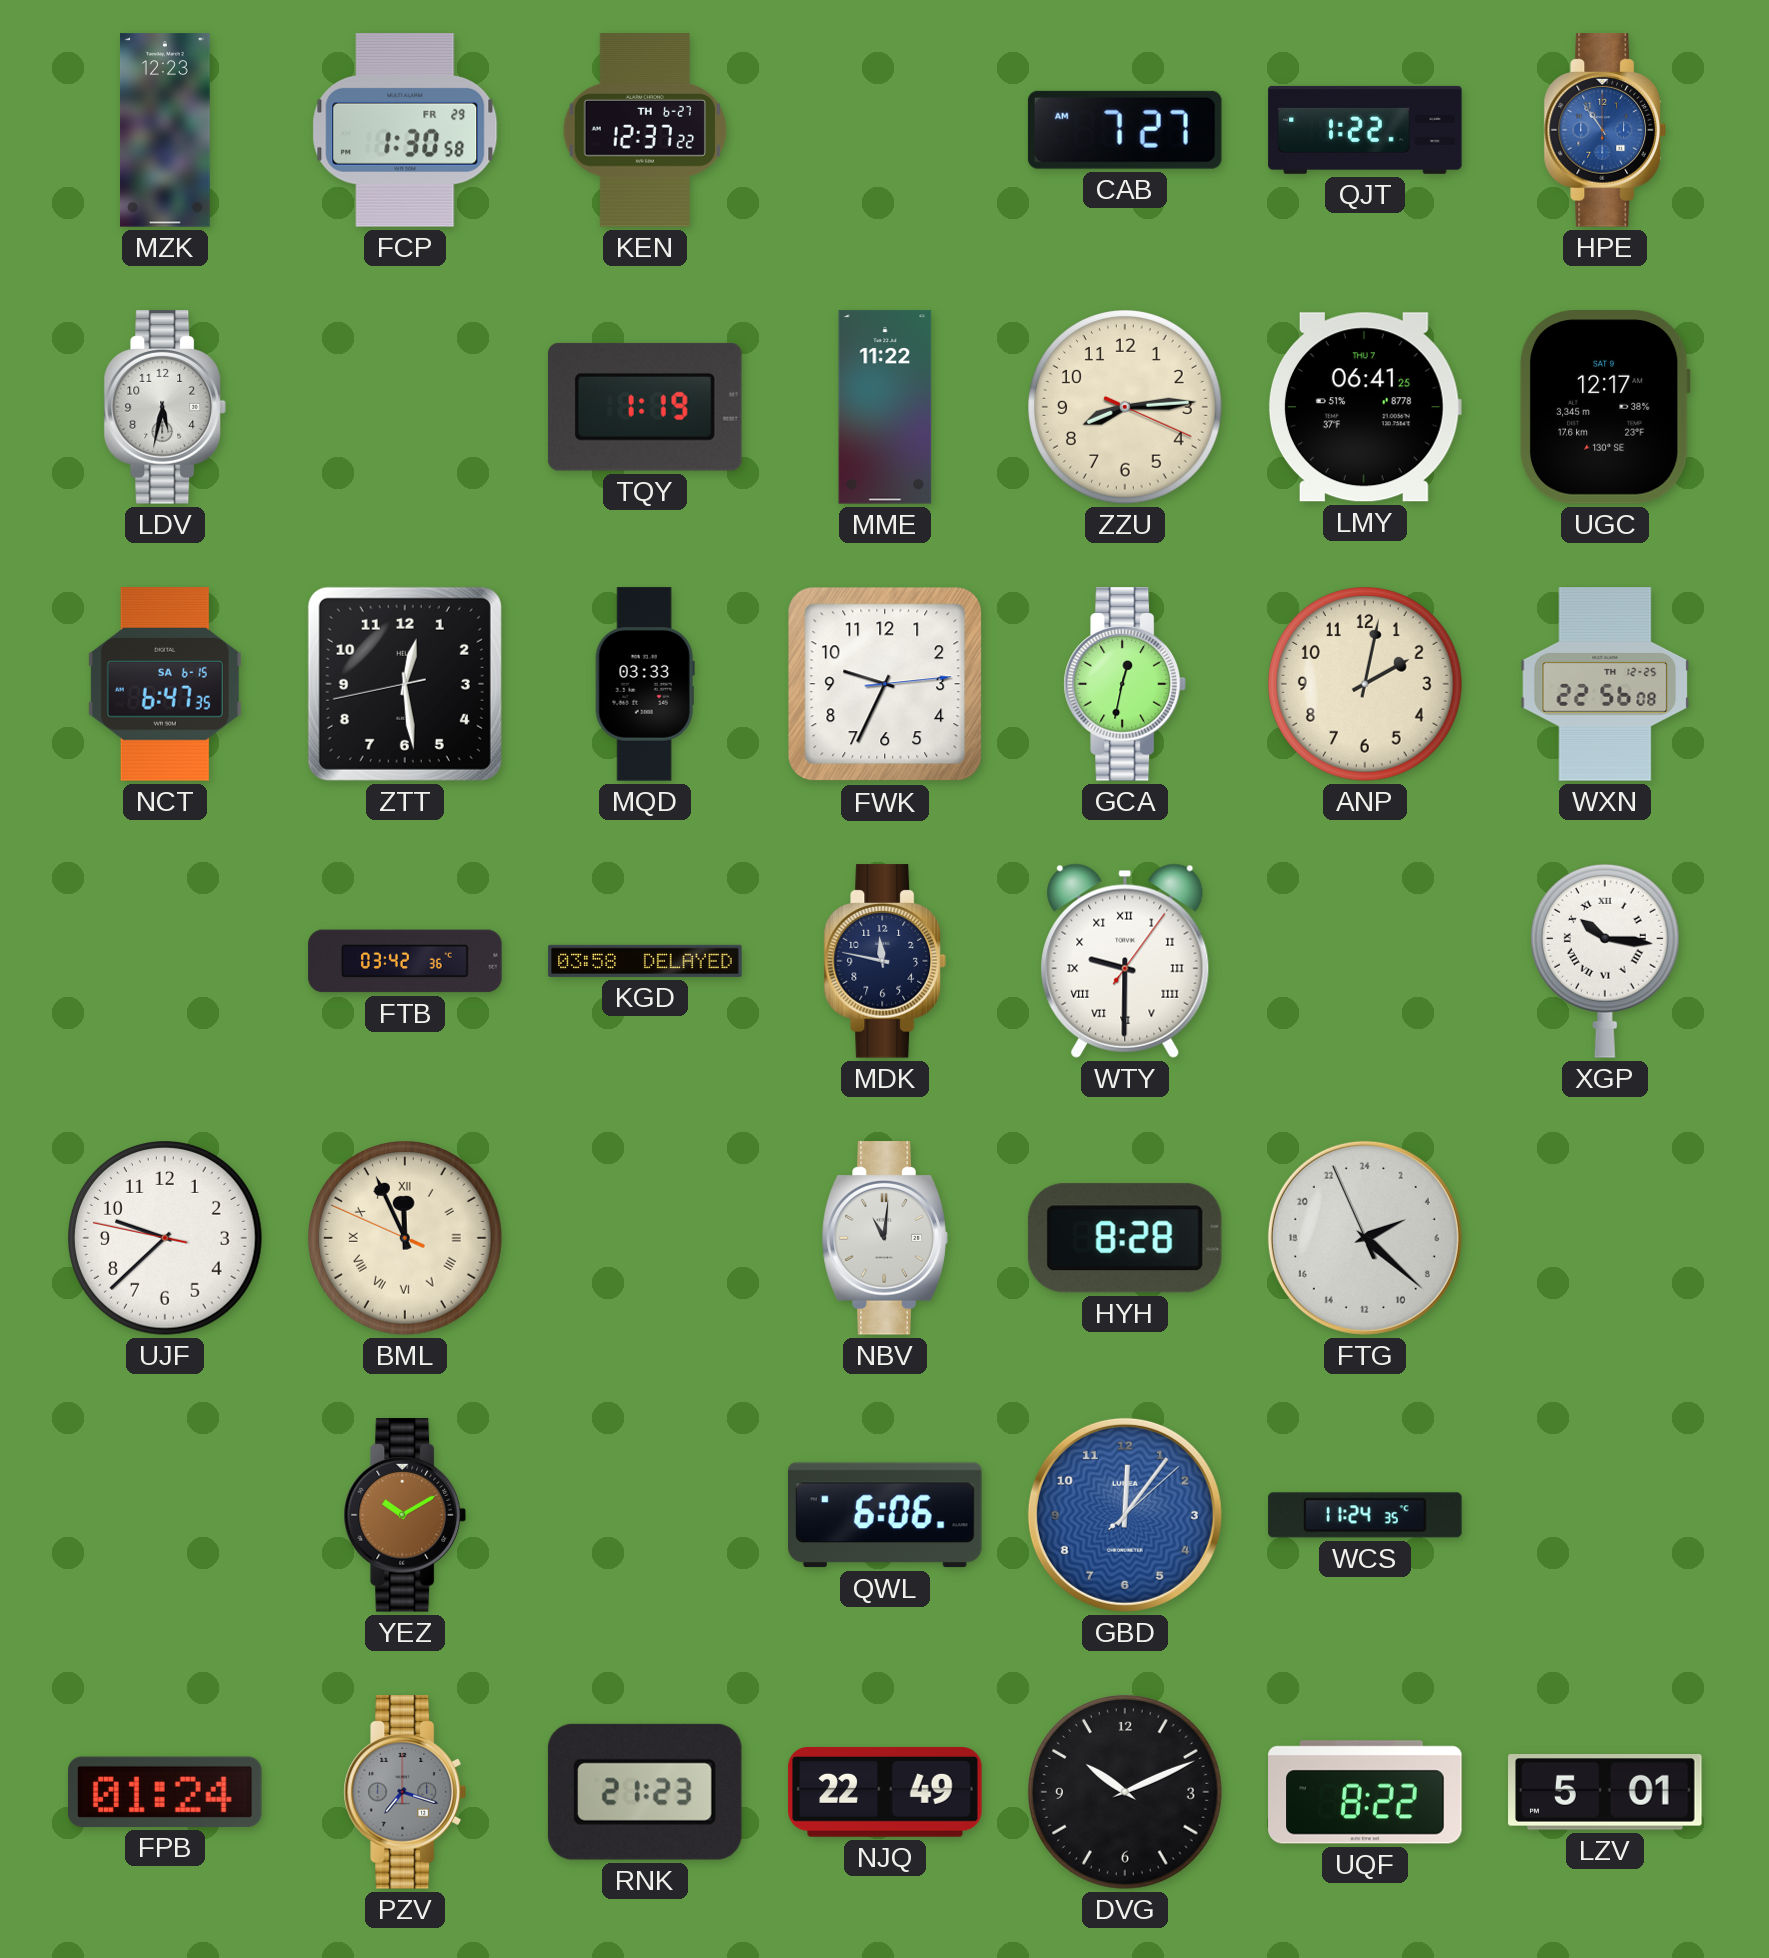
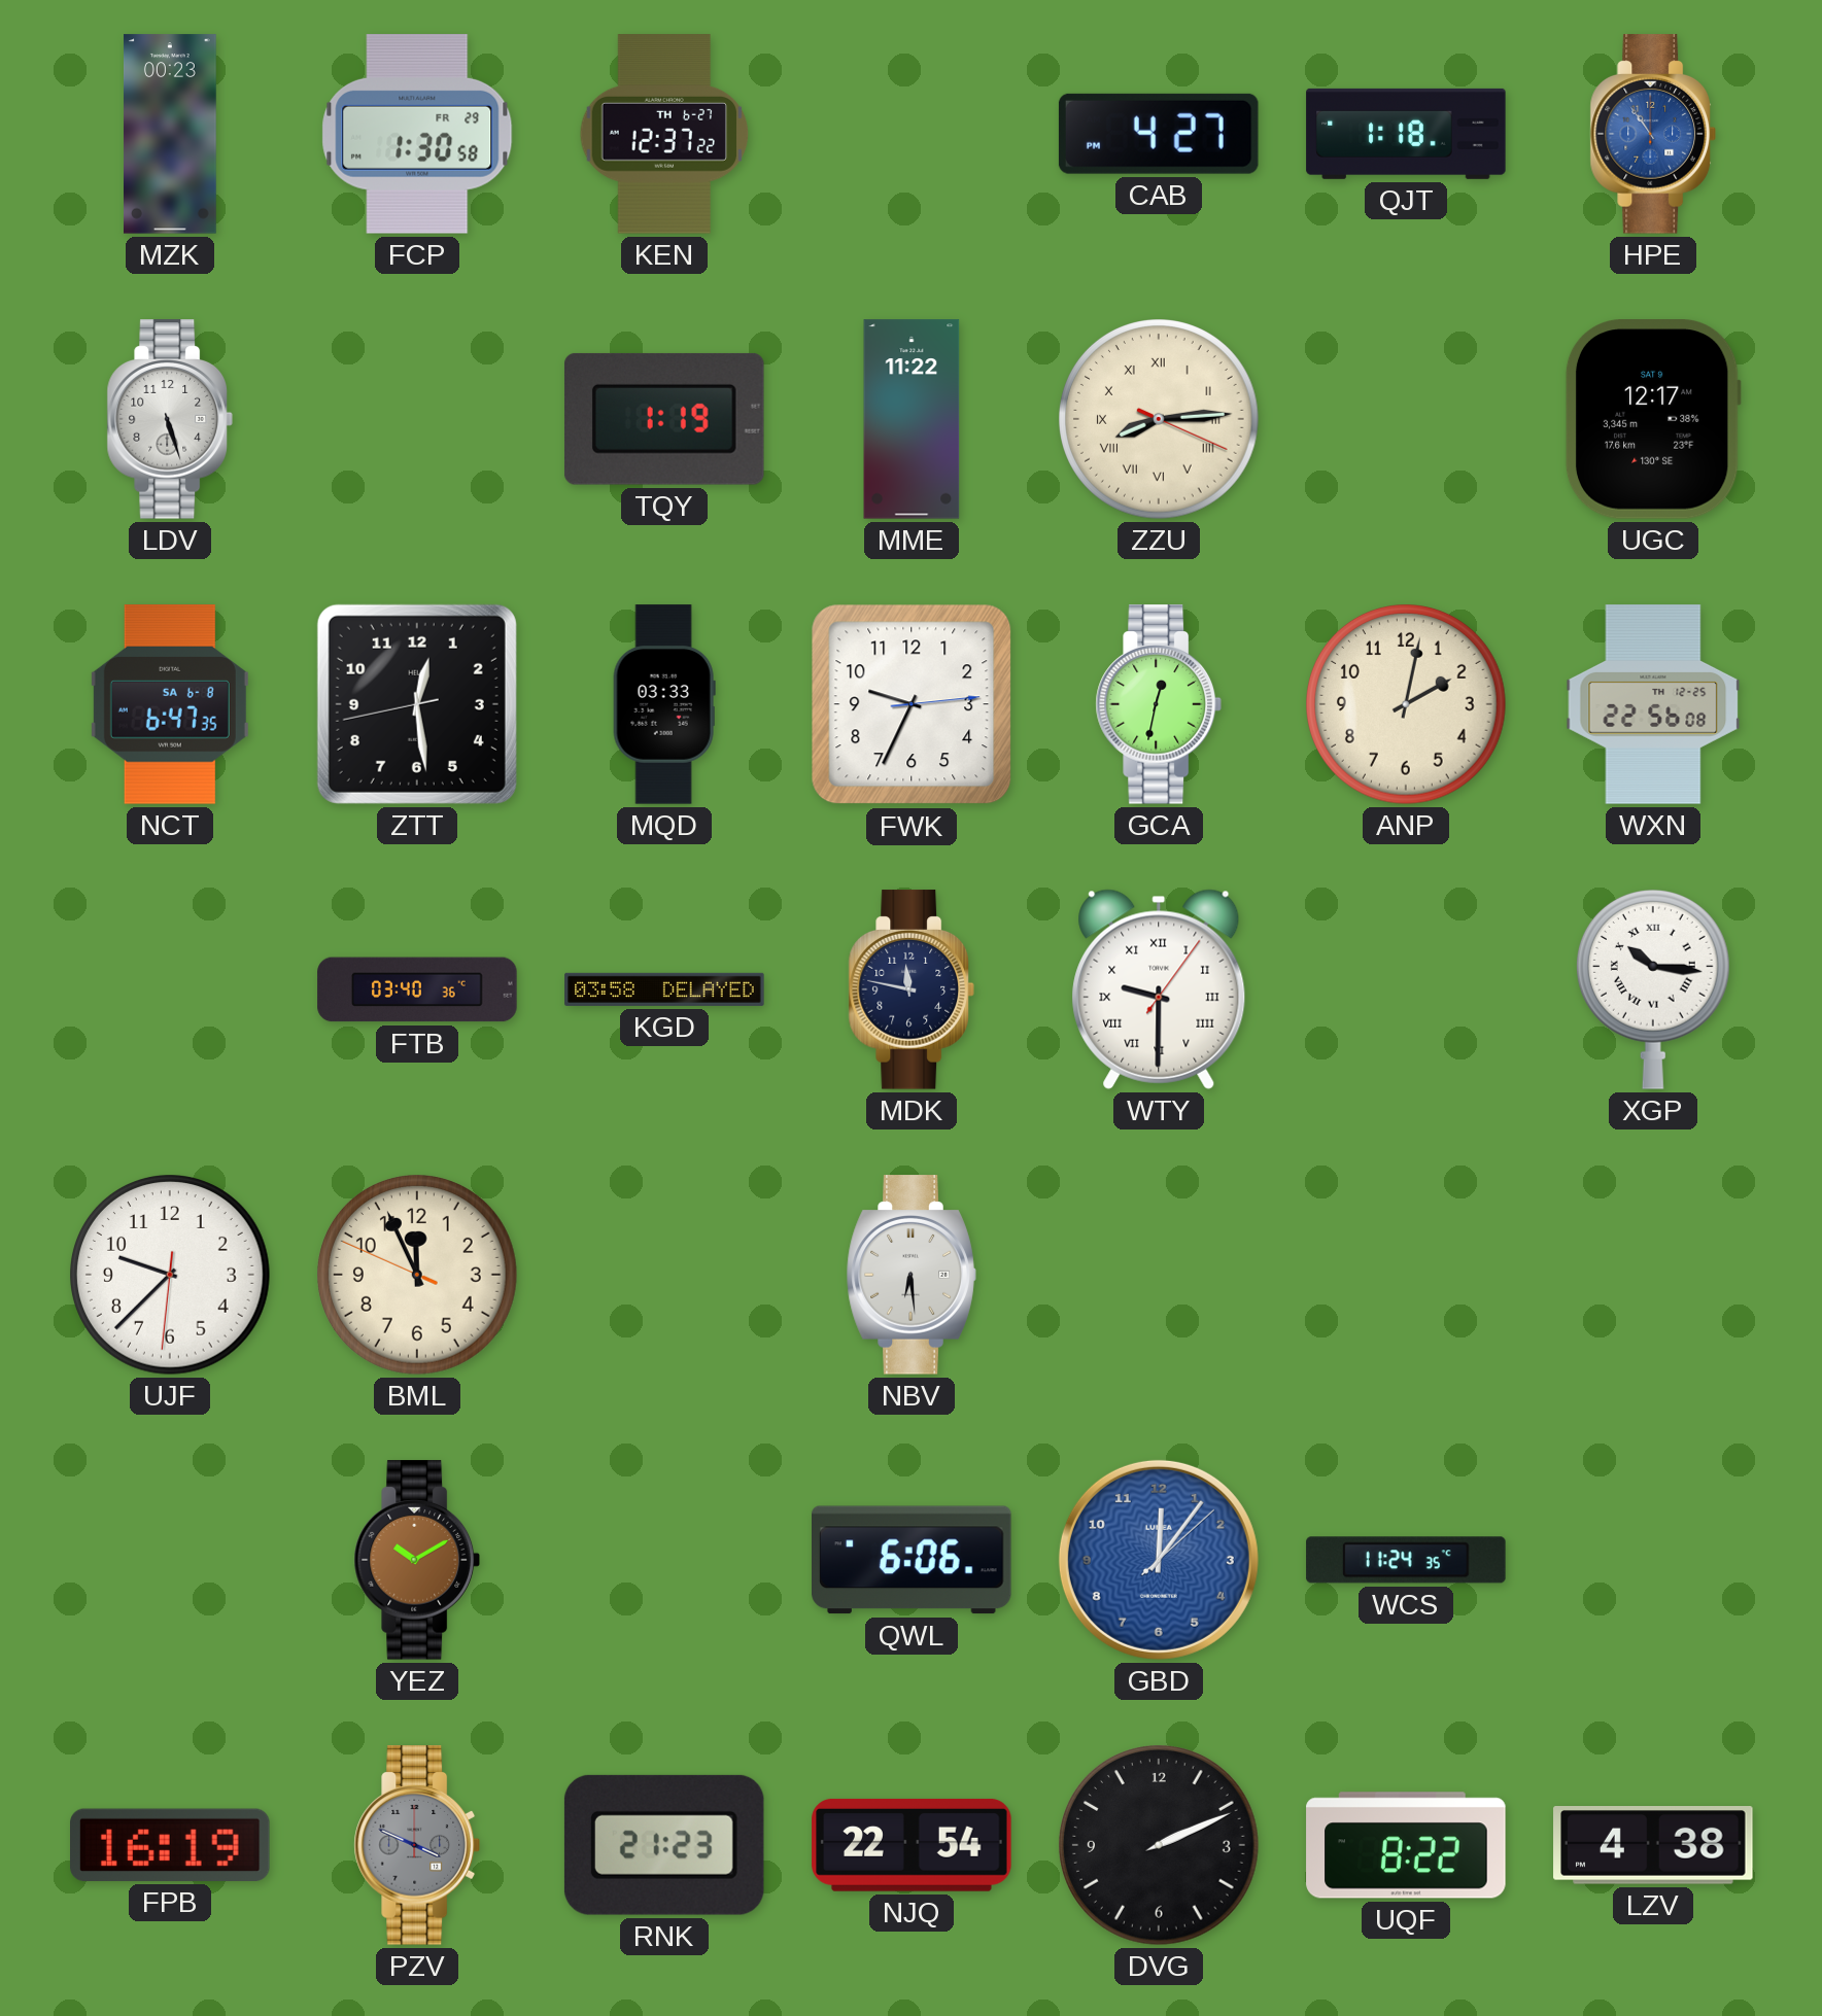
MZK: 12:23 -> 00:23 (171, 134)
CAB: 7:27 -> 4:27 (1159, 134)
QJT: 1:22 -> 1:18 (1406, 134)
LDV: 5:32 -> 5:27 (169, 419)
ZZU numerals: Arabic -> Roman (1160, 420)
LMY: 06:41 -> none (1365, 407)
NCT date: SA 6-15 -> SA 6-8 (170, 704)
FTB: 03:42 -> 03:40 (417, 989)
UJF: 9:37:47 -> 9:37:31 (171, 1276)
BML numerals: Roman -> Arabic (418, 1276)
NBV: 11:01 -> 6:29 (912, 1275)
HYH: 8:28 -> none (1125, 1238)
FTG: 4:21 -> none (1365, 1238)
FPB: 01:24 -> 16:19 (171, 1845)
PZV: 7:18 -> 3:49 (416, 1845)
NJQ: 22:49 -> 22:54 (912, 1845)
DVG: 10:11 -> 2:11 (1160, 1846)
LZV: 5:01 -> 4:38 (1653, 1846)
